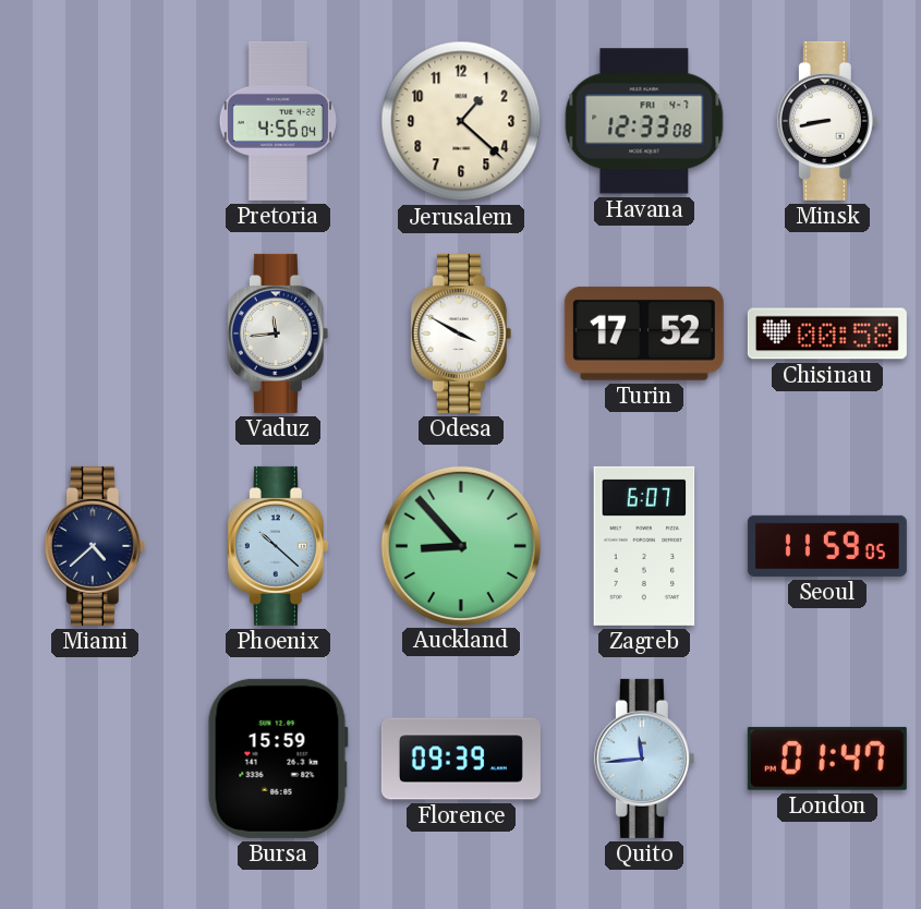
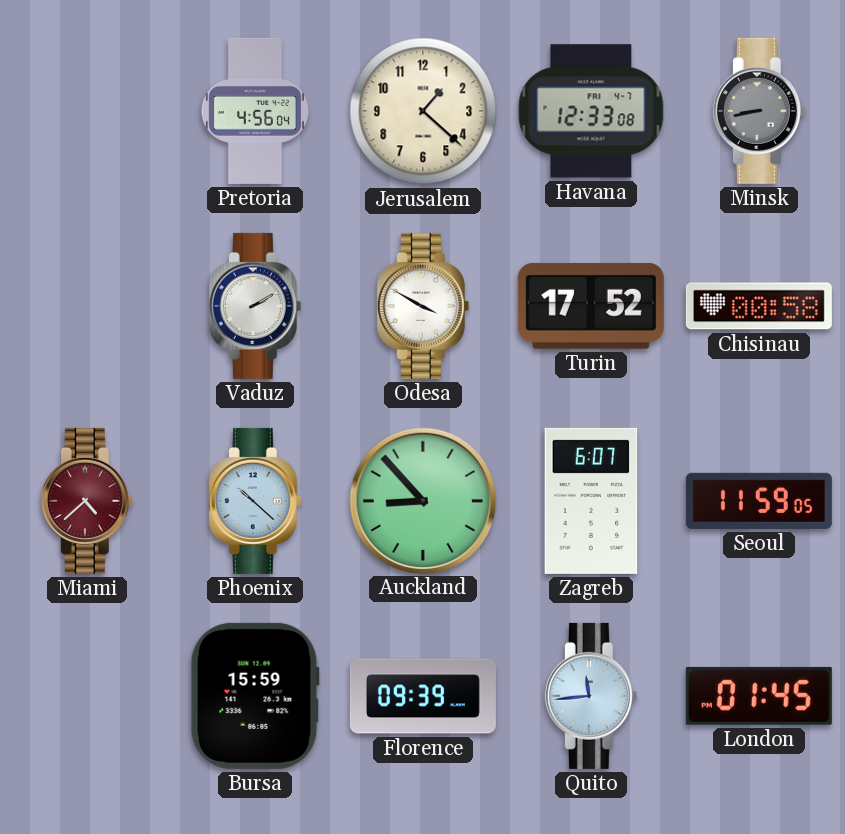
Minsk dial: white -> grey (759, 111)
Vaduz: 11:44 -> 2:10 (255, 306)
Miami dial: navy -> burgundy (87, 501)
London: 01:47 -> 01:45 (759, 696)
